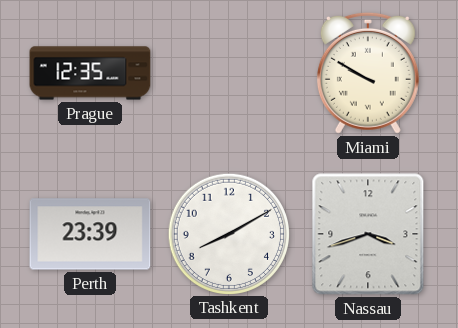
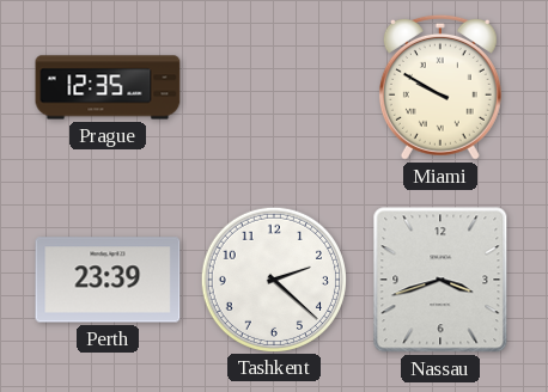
Tashkent: 8:10 -> 2:22 (273, 278)
